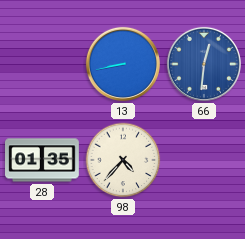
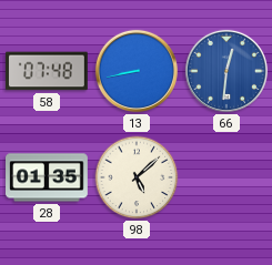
58: none -> 07:48 (48, 71)
98: 4:37 -> 5:08 (137, 177)
